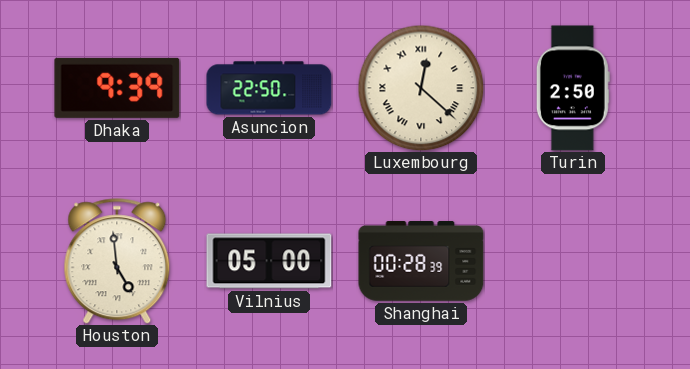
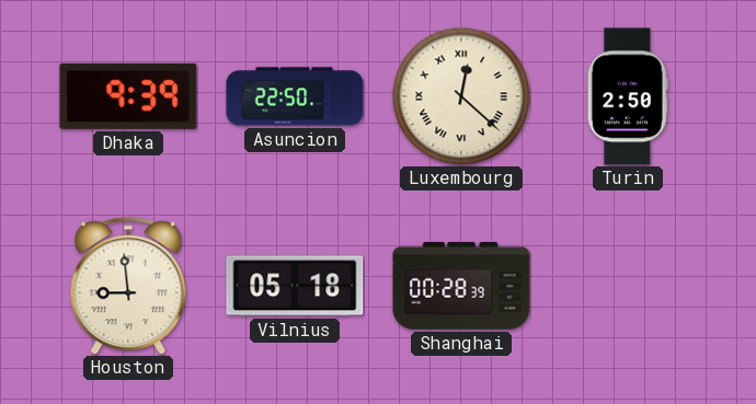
Houston: 4:59 -> 8:59 (128, 286)
Vilnius: 05:00 -> 05:18 (295, 286)
